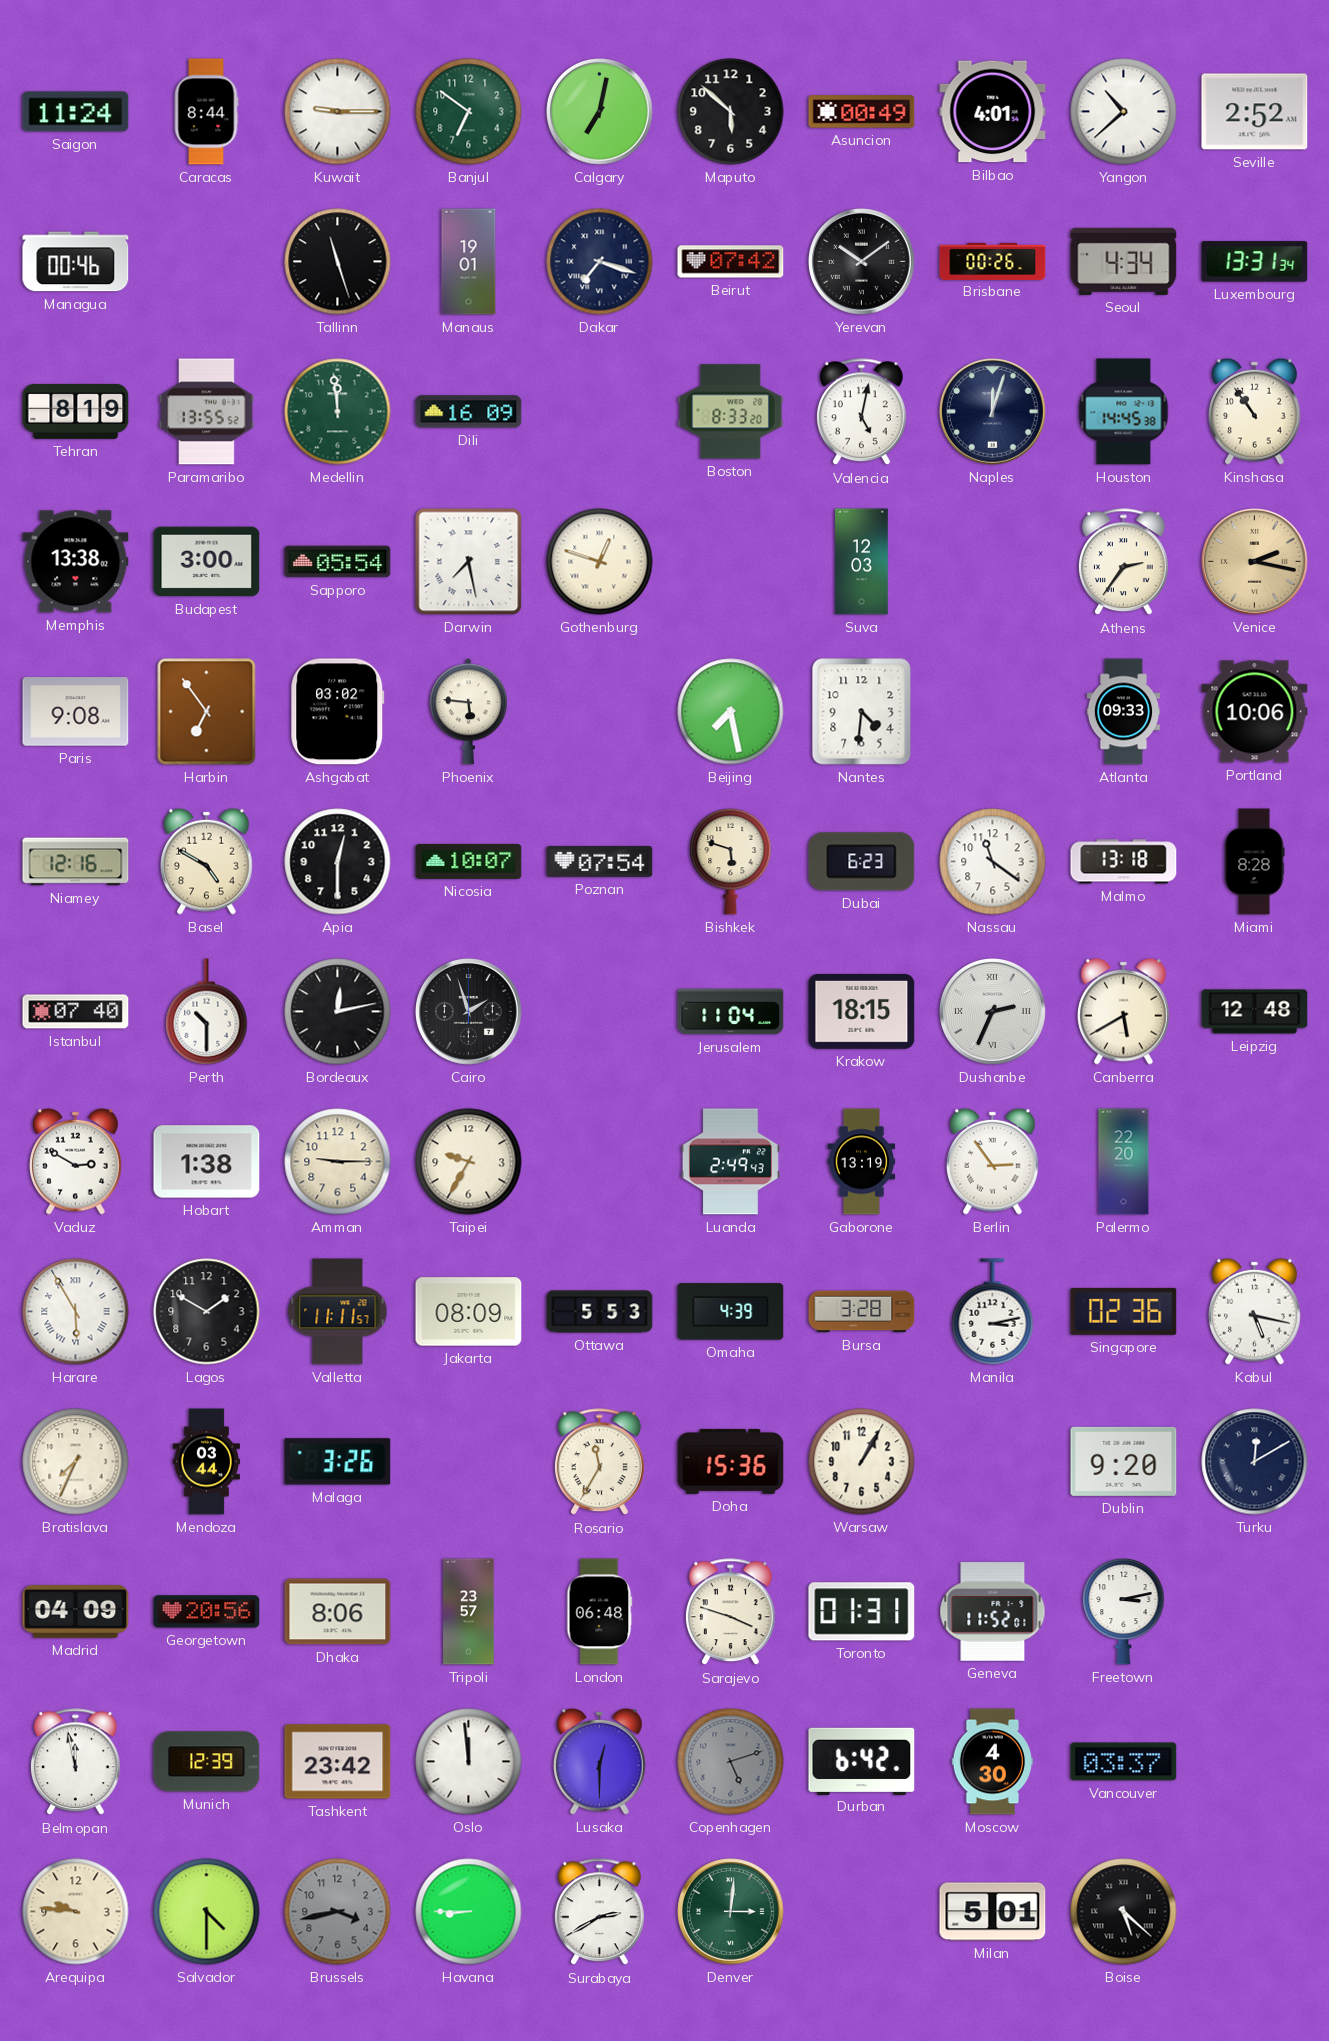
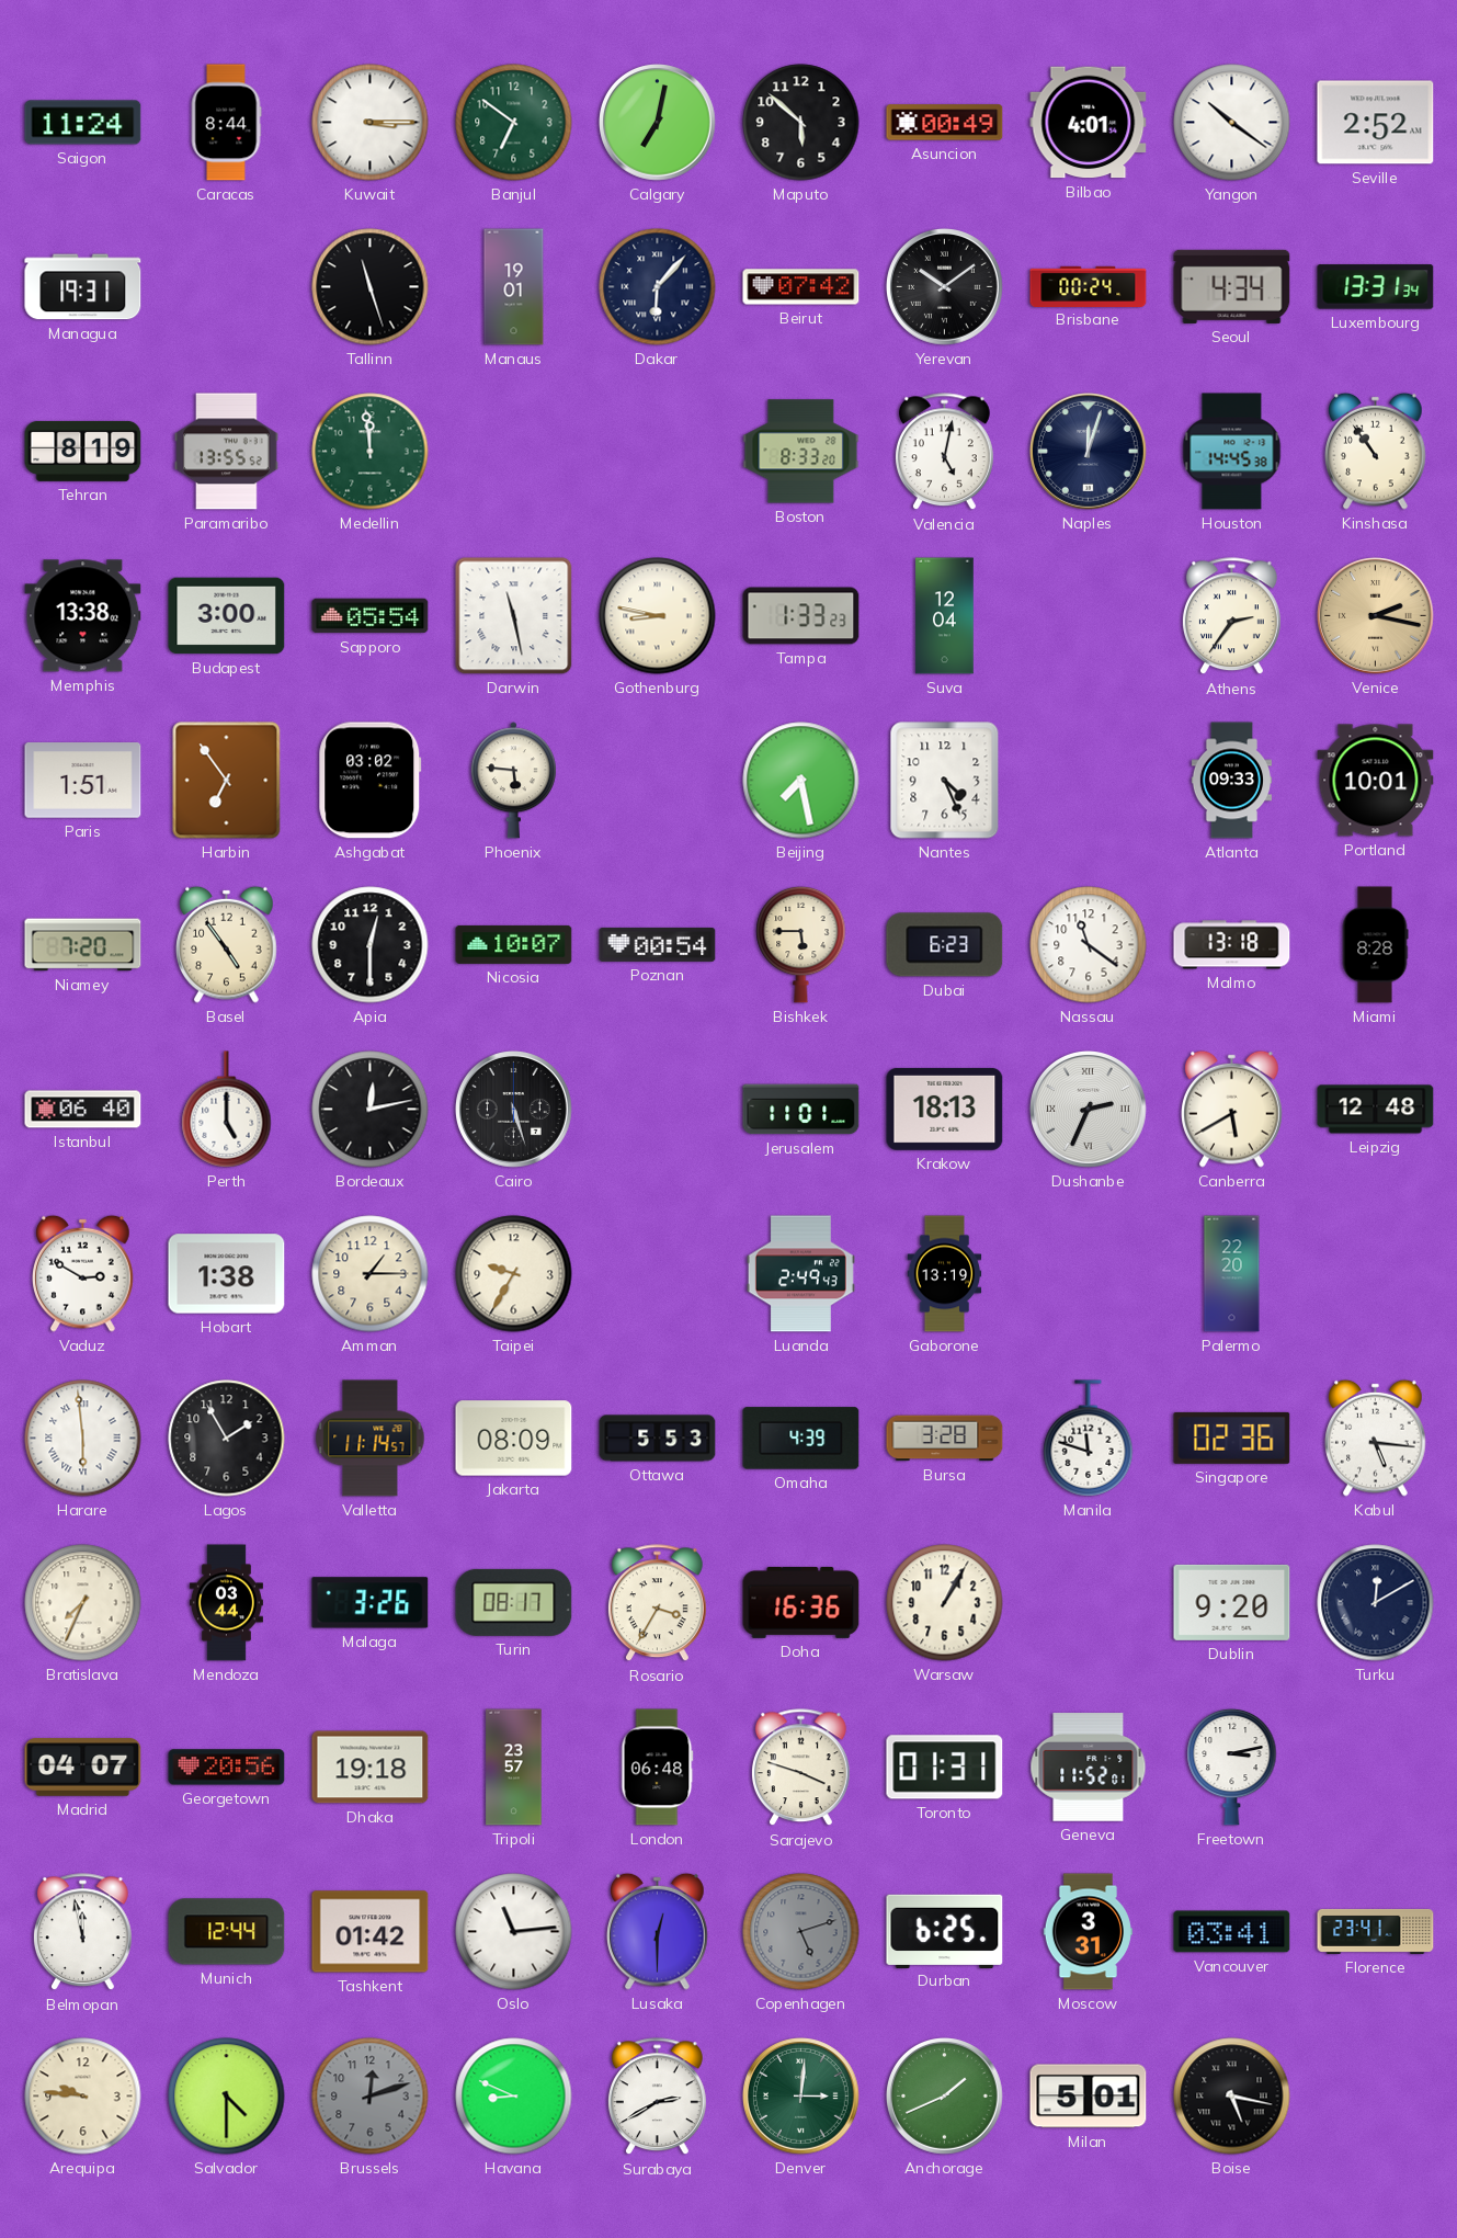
Kuwait: 9:15 -> 3:15 (371, 123)
Yangon: 10:38 -> 10:21 (1232, 123)
Managua: 00:46 -> 19:31 (83, 287)
Dakar: 7:18 -> 6:07 (658, 287)
Brisbane: 00:26 -> 00:24 (1089, 286)
Dili: 16:09 -> none (469, 412)
Darwin: 7:28 -> 11:28 (514, 616)
Gothenburg: 12:48 -> 8:47 (658, 616)
Tampa: none -> 1:33 (801, 616)
Suva: 12:03 -> 12:04 (945, 616)
Paris: 9:08 -> 1:51 (83, 781)
Nantes: 4:31 -> 4:26 (945, 781)
Portland: 10:06 -> 10:01 (1376, 781)
Niamey: 12:16 -> 7:20 (83, 945)
Basel: 4:50 -> 4:54 (227, 944)
Poznan: 07:54 -> 00:54 (658, 944)
Bishkek: 5:48 -> 5:45 (801, 944)
Istanbul: 07:40 -> 06:40 (83, 1110)
Perth: 10:30 -> 5:00 (227, 1110)
Cairo: 1:57 -> 5:27 (514, 1110)
Jerusalem: 11:04 -> 11:01 (801, 1110)
Krakow: 18:15 -> 18:13 (945, 1109)
Amman: 9:15 -> 1:15 (371, 1274)
Berlin: 2:54 -> none (993, 1161)
Harare: 5:55 -> 5:59 (83, 1439)
Lagos: 1:50 -> 1:55 (227, 1439)
Valletta: 11:11 -> 11:14 (371, 1439)
Manila: 3:13 -> 11:48 (1089, 1439)
Kabul: 5:17 -> 5:16 (1376, 1438)
Turin: none -> 08:17 (514, 1602)
Rosario: 11:35 -> 3:35 (657, 1603)
Doha: 15:36 -> 16:36 (801, 1602)
Madrid: 04:09 -> 04:07 (83, 1768)
Dhaka: 8:06 -> 19:18 (371, 1768)
Munich: 12:39 -> 12:44 (227, 1932)
Tashkent: 23:42 -> 01:42 (371, 1932)
Oslo: 11:59 -> 11:14 (514, 1932)
Durban: 6:42 -> 6:25 (945, 1931)
Moscow: 4:30 -> 3:31 (1088, 1932)
Vancouver: 03:37 -> 03:41 (1232, 1932)
Florence: none -> 23:41 (1376, 1931)
Brussels: 3:43 -> 12:12 (371, 2097)
Havana: 8:45 -> 8:49 (514, 2097)
Anchorage: none -> 1:41 (945, 2097)
Boise: 5:22 -> 5:17 (1232, 2097)
